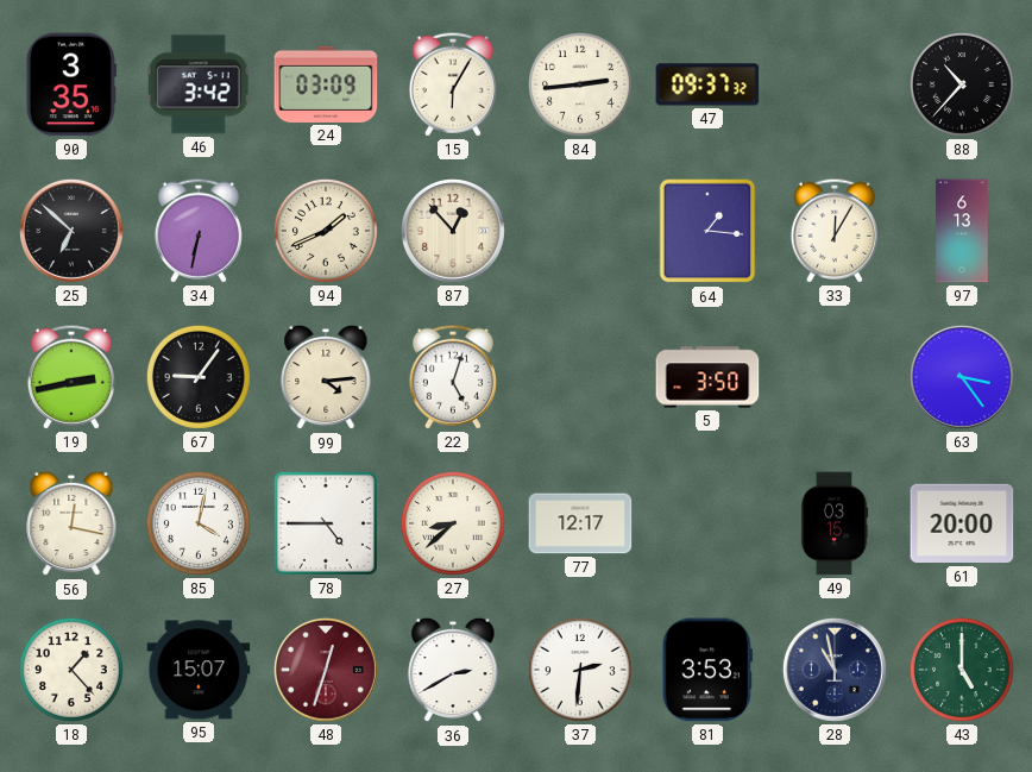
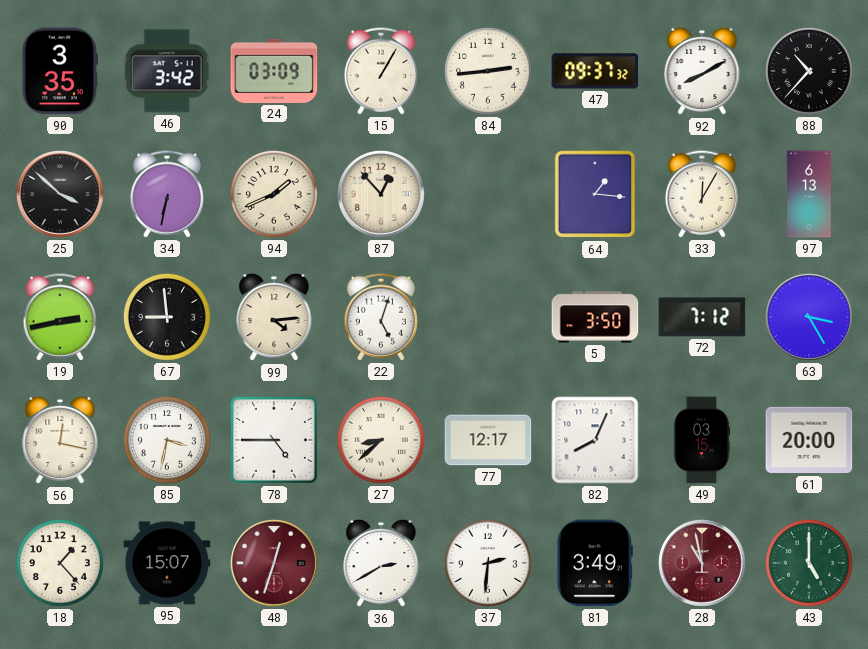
15: 6:05 -> 1:05 (381, 71)
92: none -> 8:10 (702, 71)
25: 6:52 -> 3:52 (60, 194)
67: 9:06 -> 8:59 (167, 317)
72: none -> 7:12 (702, 317)
63: 3:24 -> 3:25 (809, 317)
85: 4:02 -> 3:32 (167, 440)
82: none -> 8:04 (595, 440)
81: 3:53 -> 3:49 (595, 563)
28 dial: navy -> burgundy (702, 563)
